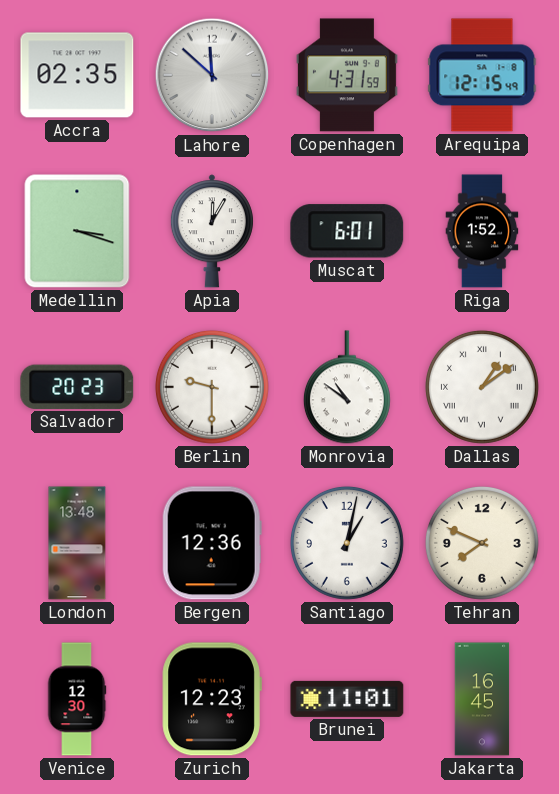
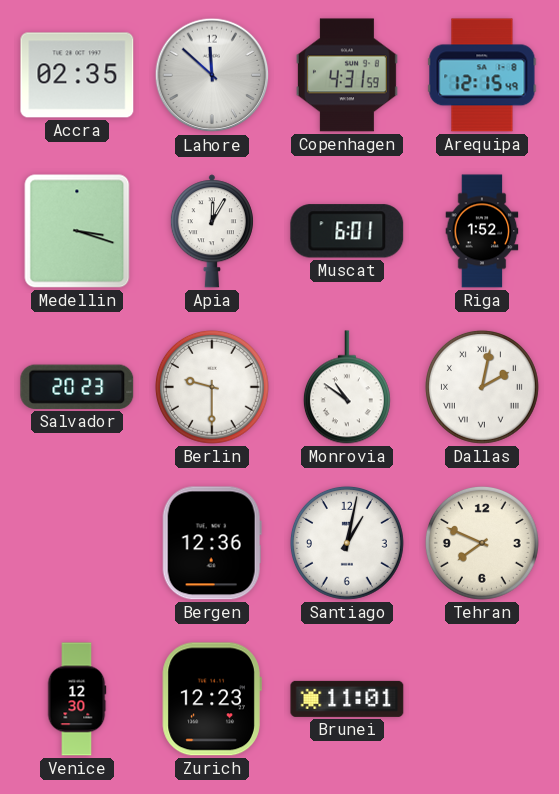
Dallas: 1:09 -> 2:02 (482, 387)
London: 13:48 -> none (77, 543)
Jakarta: 16:45 -> none (482, 699)
